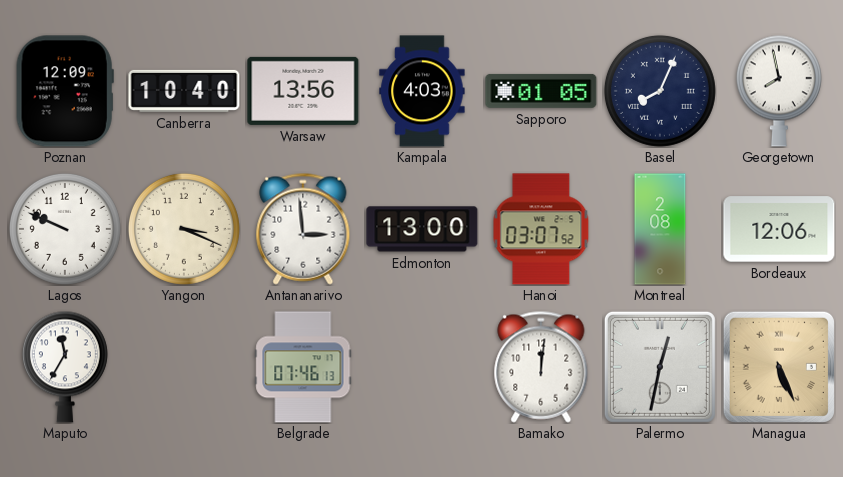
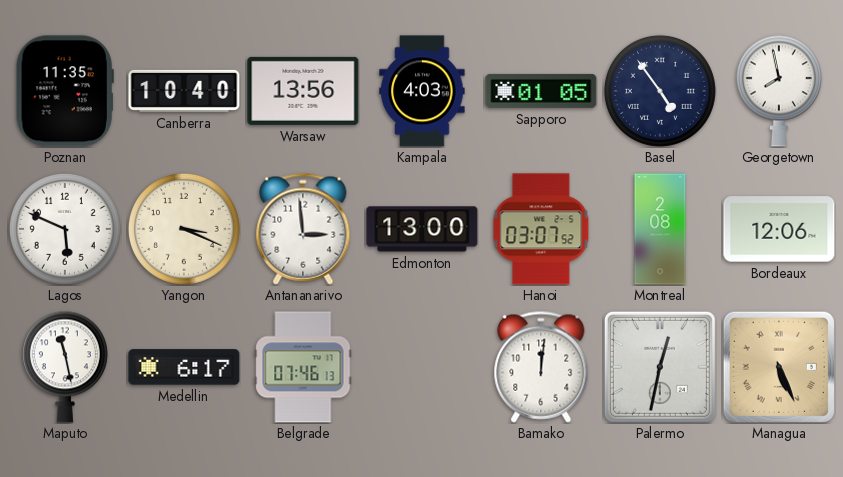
Poznan: 12:09 -> 11:35 (65, 91)
Basel: 8:04 -> 4:54 (660, 91)
Lagos: 9:49 -> 5:49 (65, 229)
Maputo: 11:35 -> 11:28 (65, 367)
Medellin: none -> 6:17 (184, 367)
